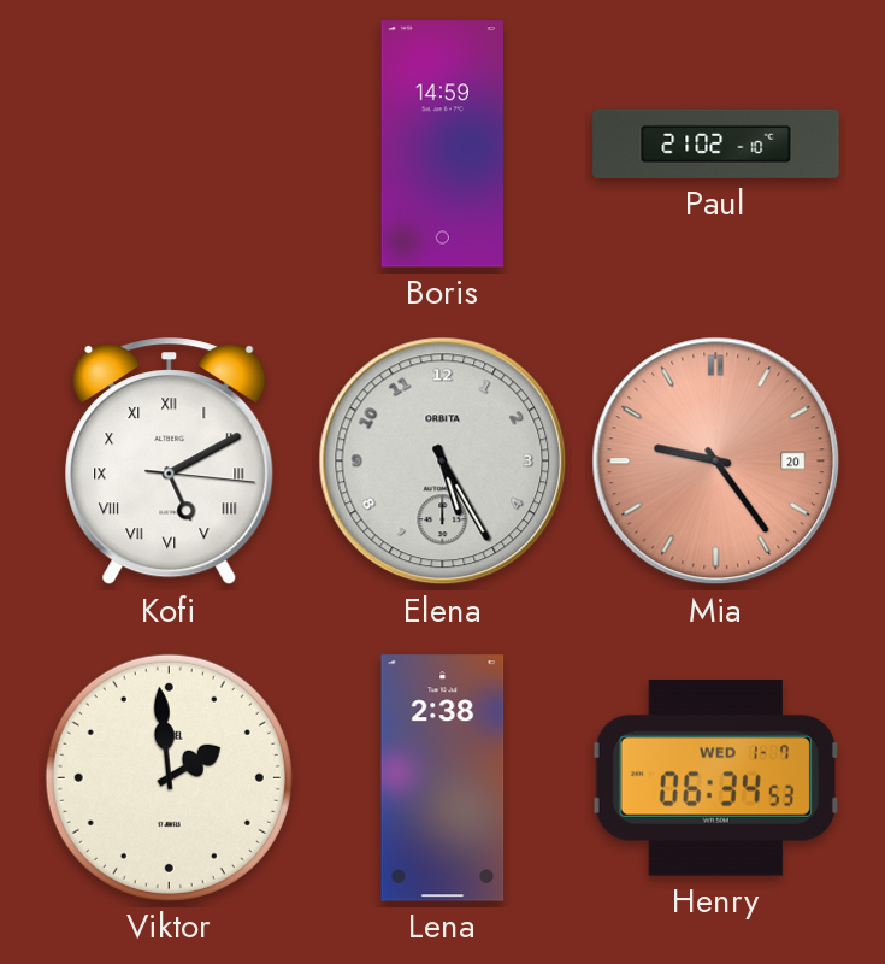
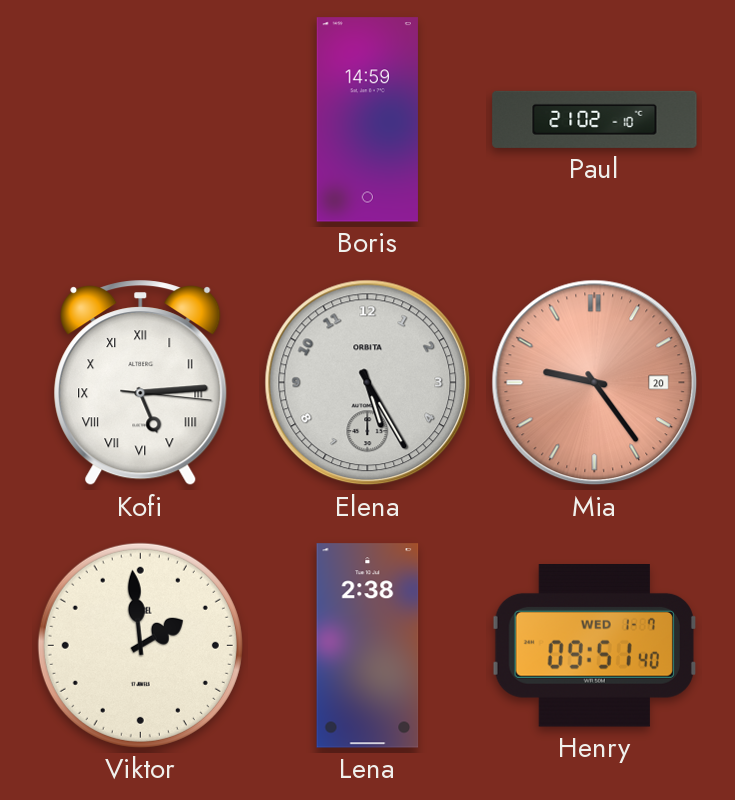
Kofi: 5:10 -> 5:14 (141, 383)
Henry: 06:34 -> 09:51 (594, 646)
